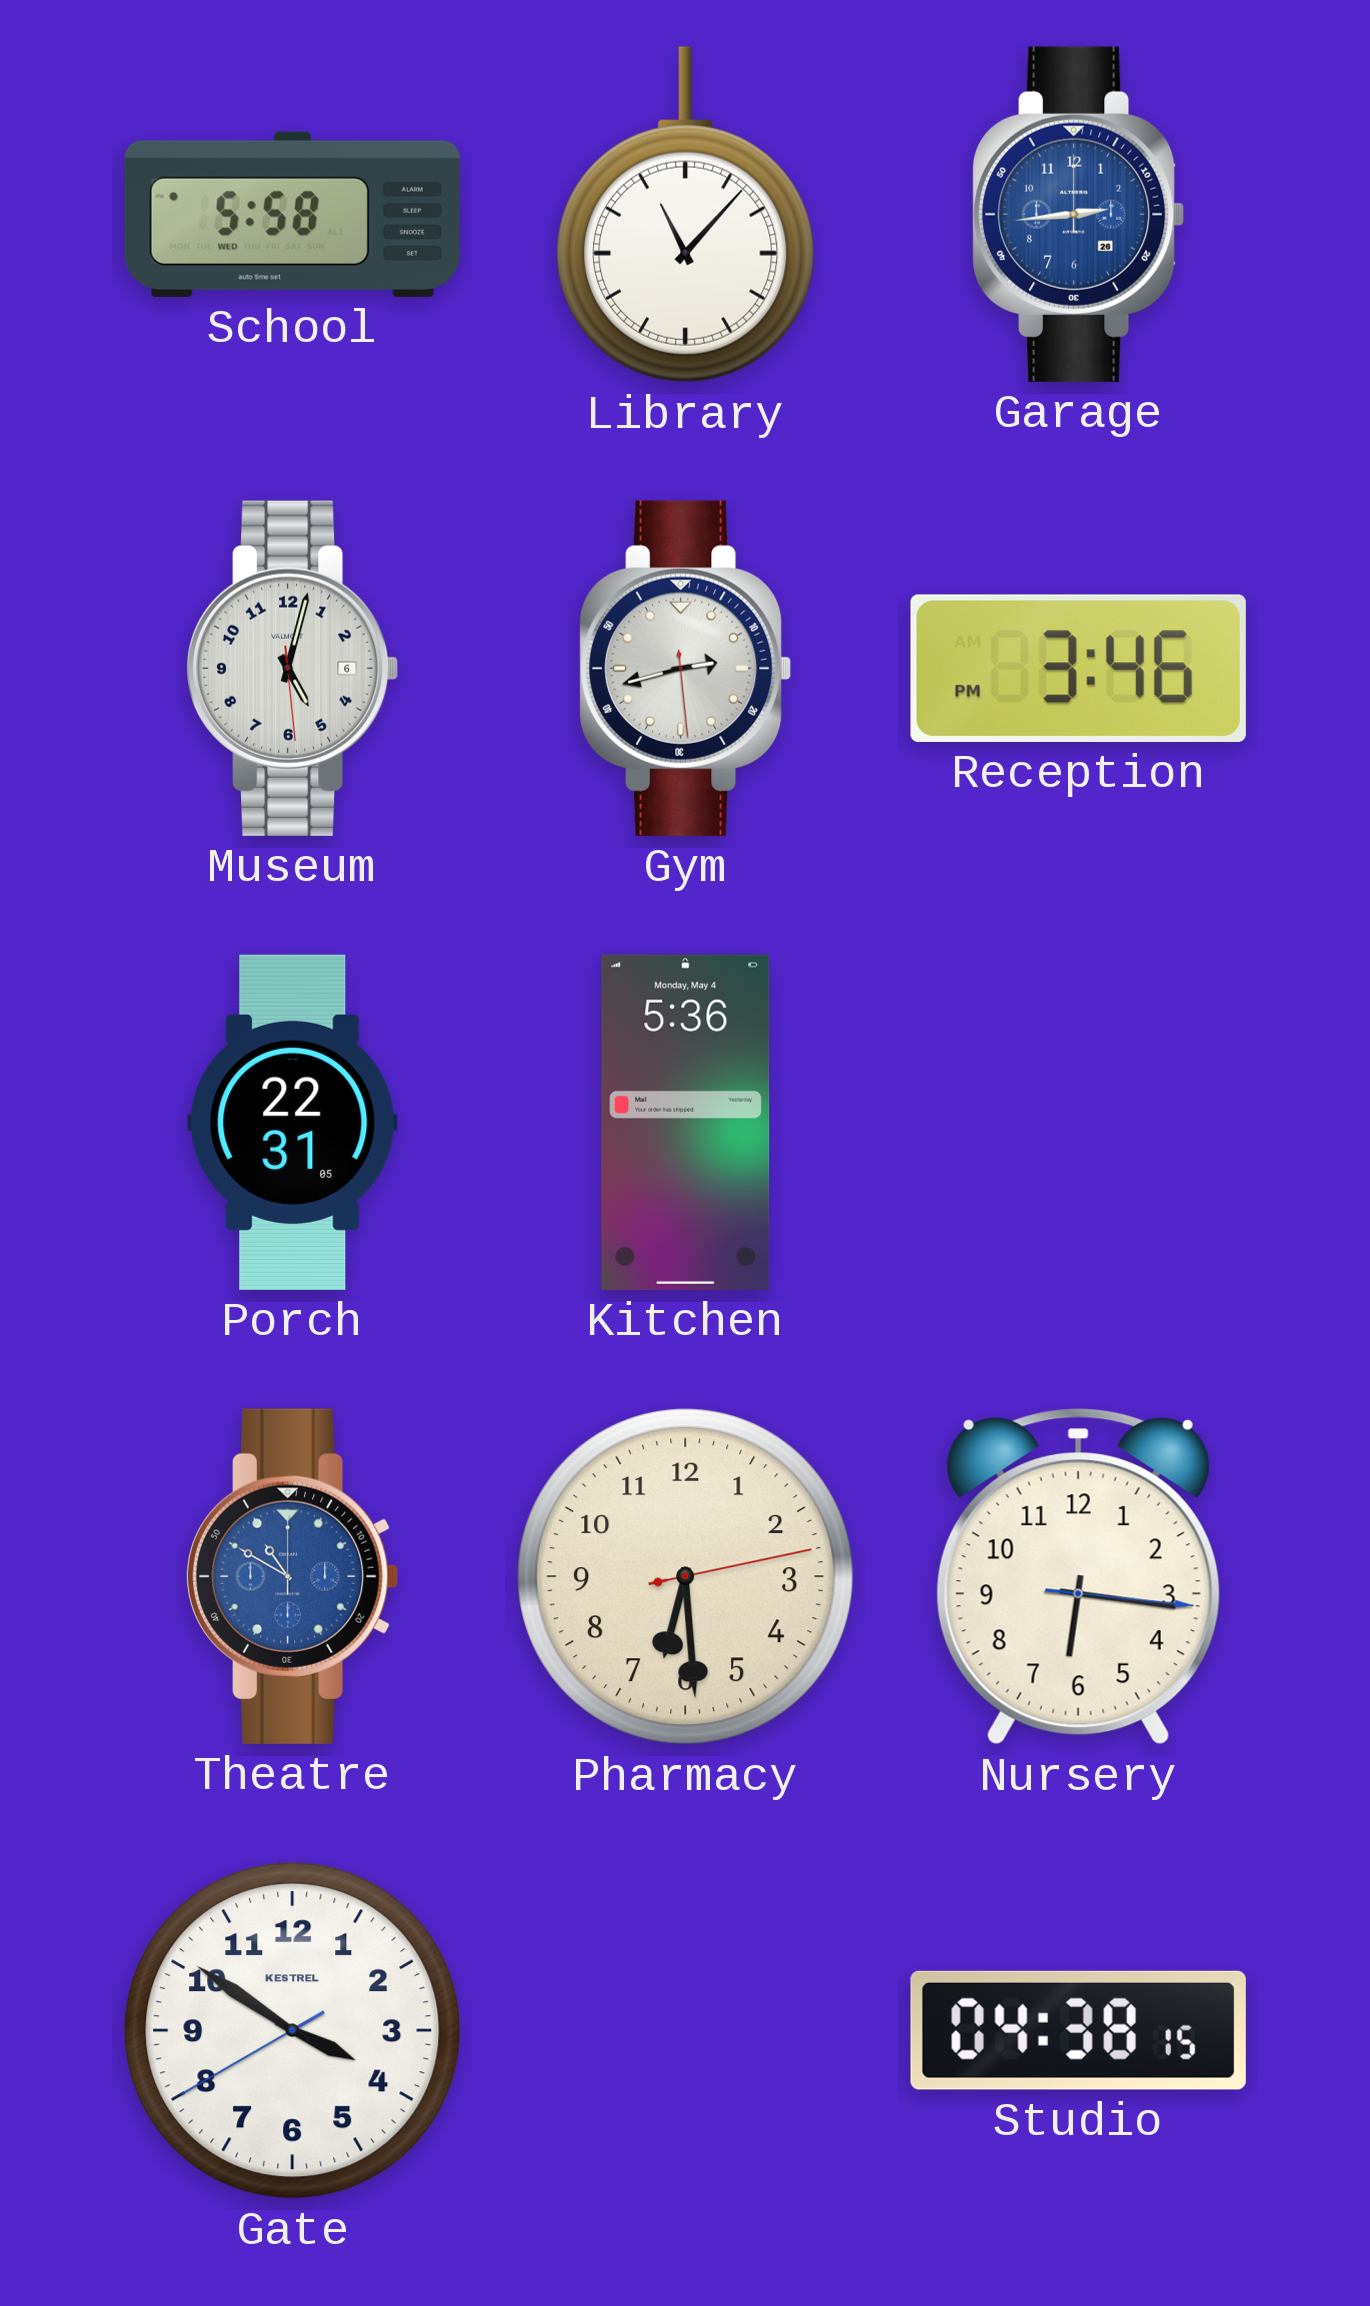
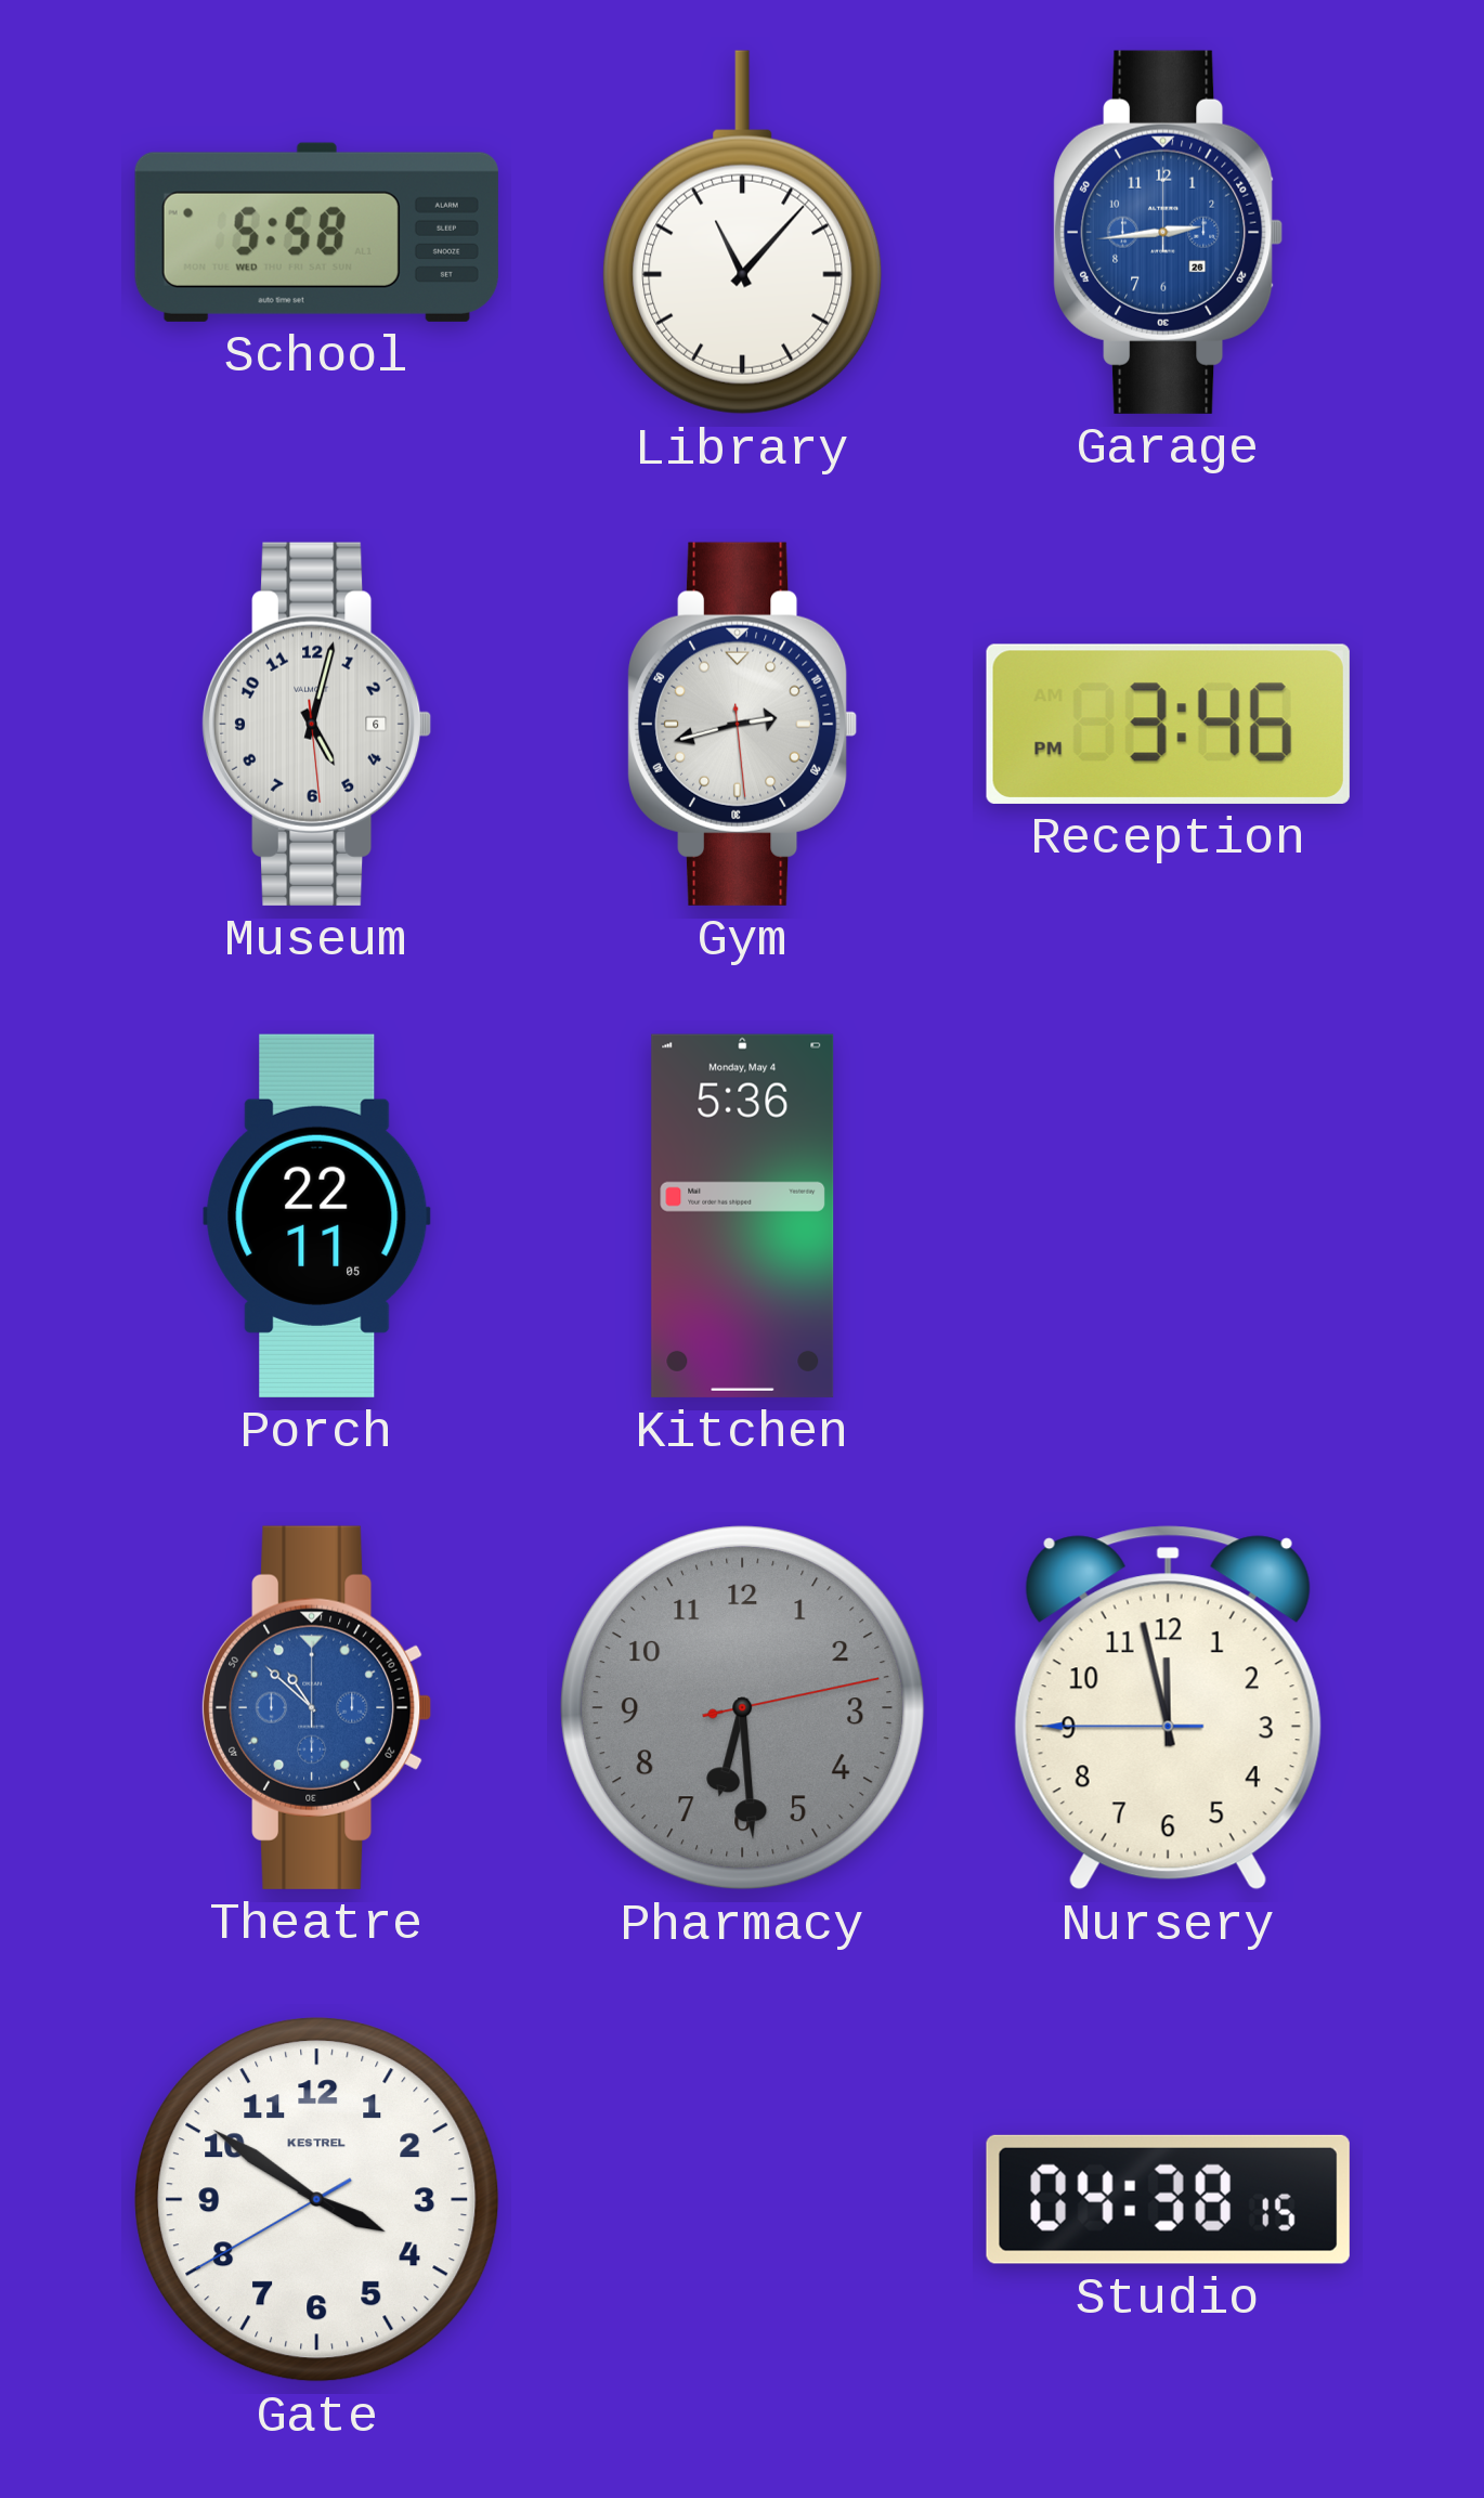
Porch: 22:31 -> 22:11 (317, 1215)
Theatre: 10:50 -> 10:52 (317, 1707)
Pharmacy dial: cream -> grey (743, 1708)
Nursery: 6:16 -> 11:57 (1168, 1708)
